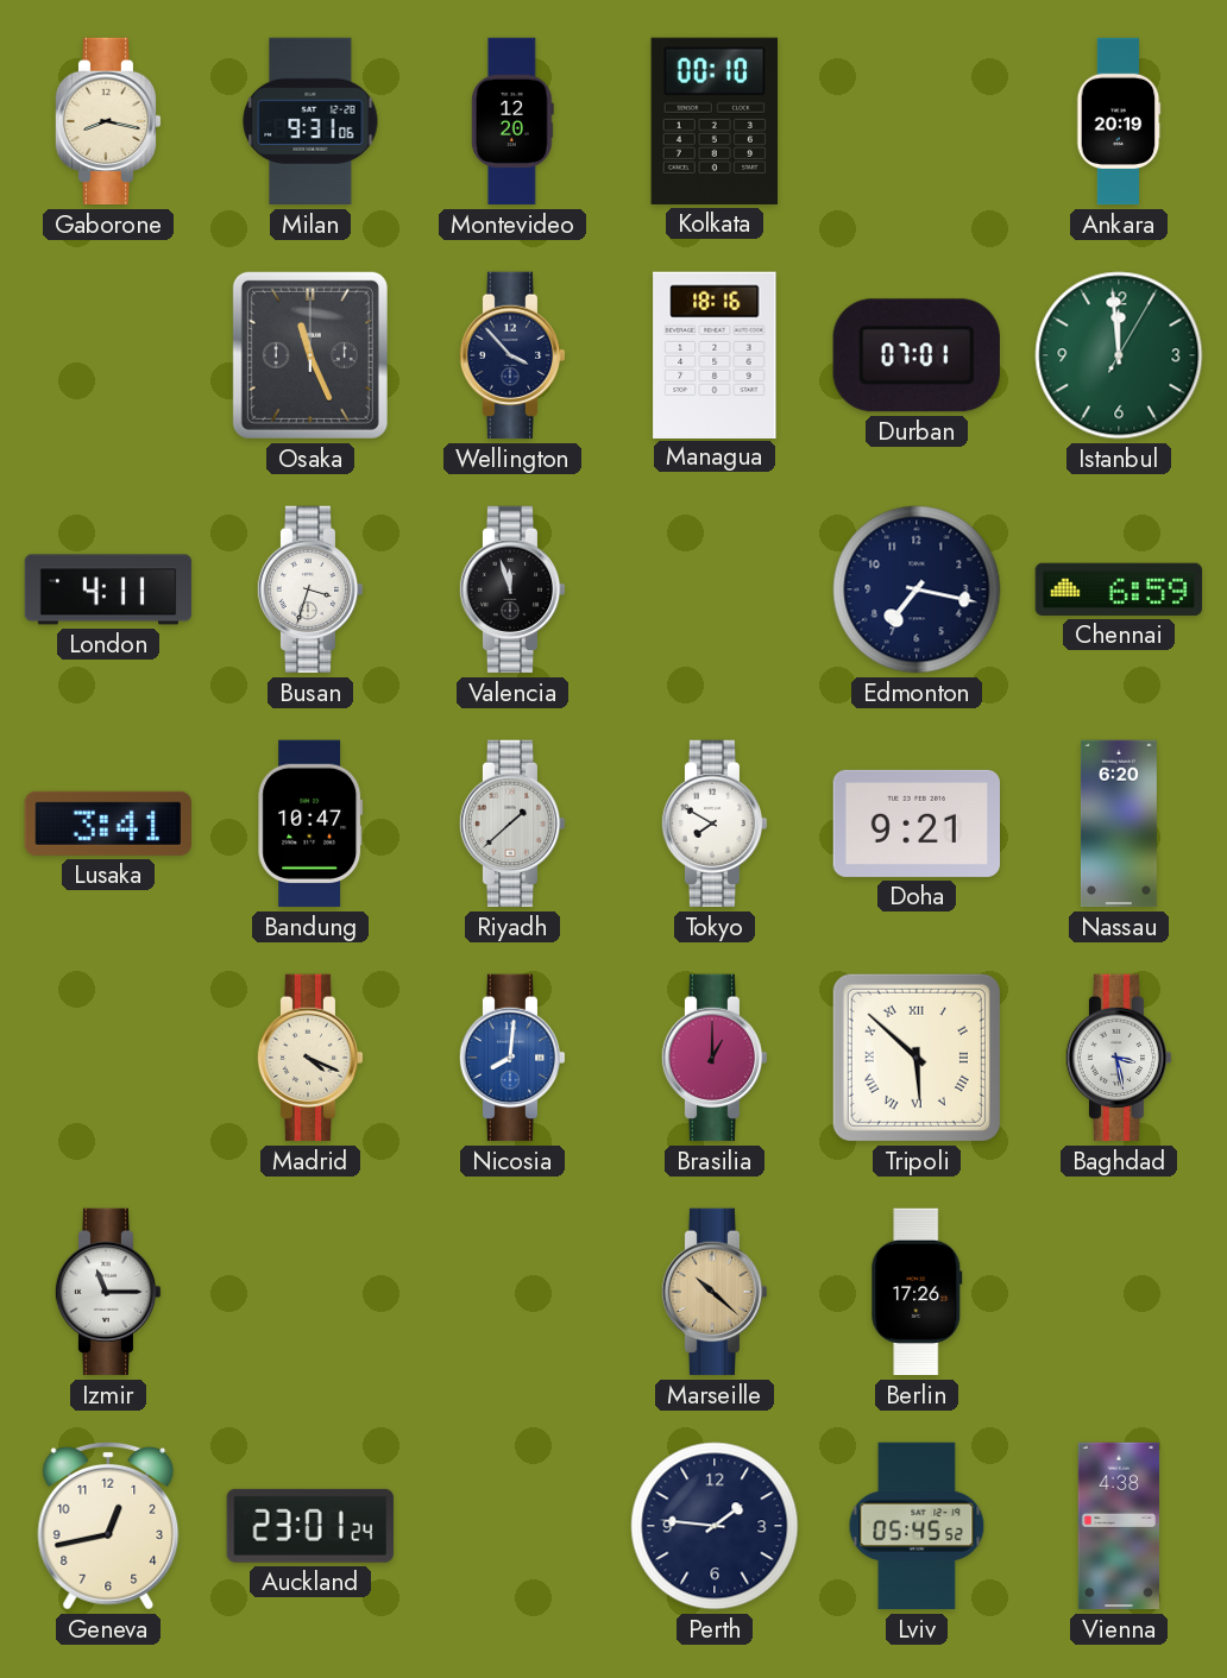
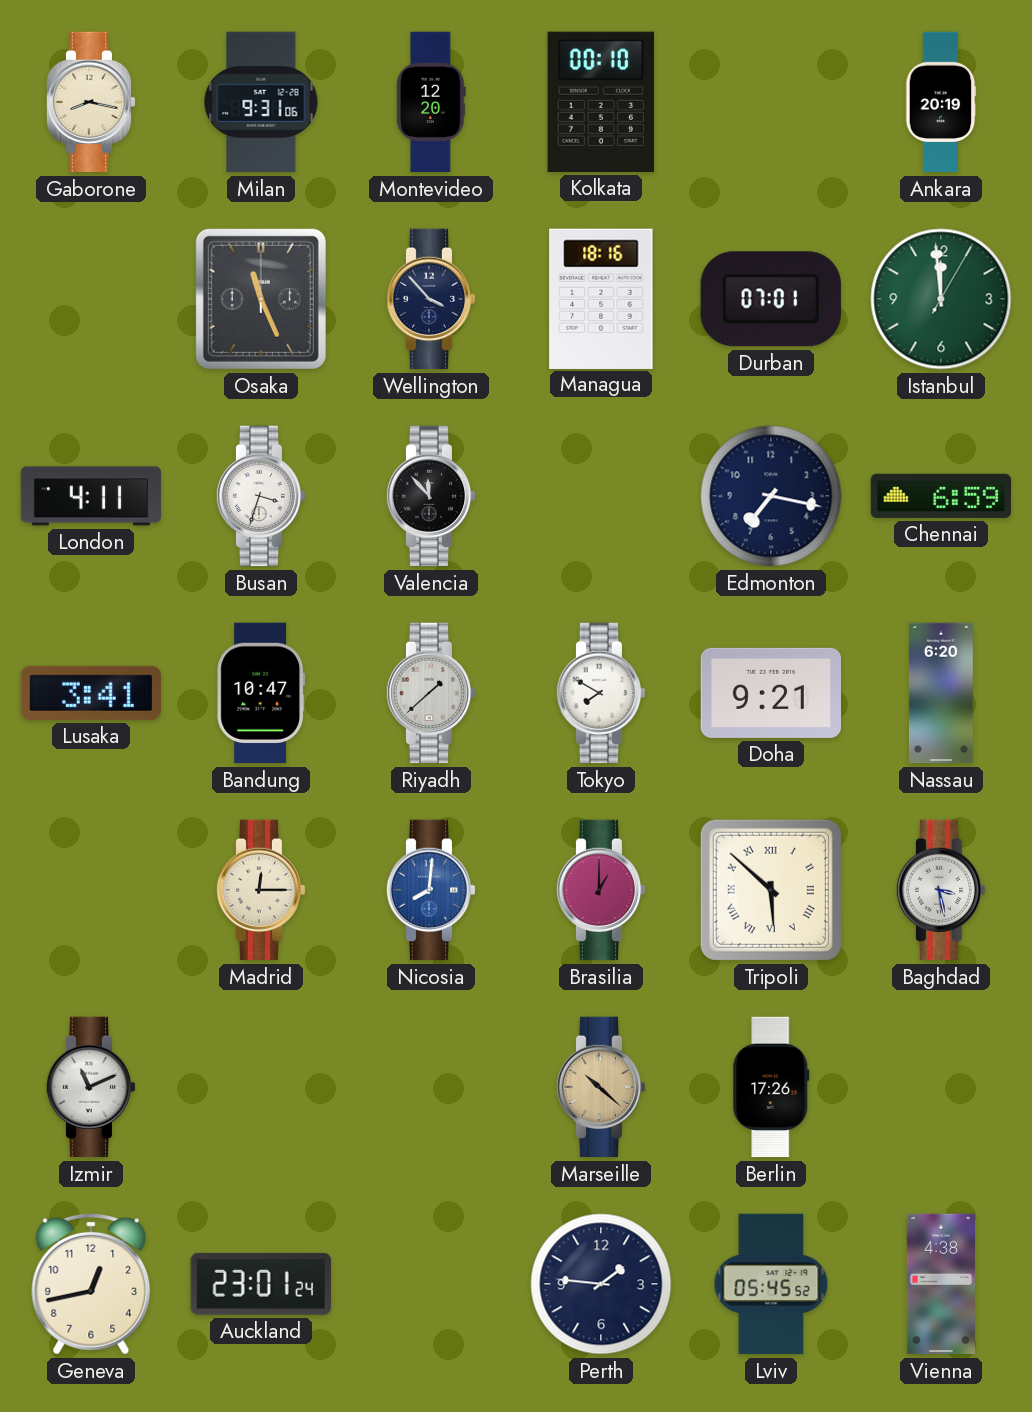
Valencia: 11:57 -> 11:53 (431, 496)
Madrid: 4:19 -> 12:15 (261, 890)
Izmir: 11:15 -> 11:11 (91, 1087)
